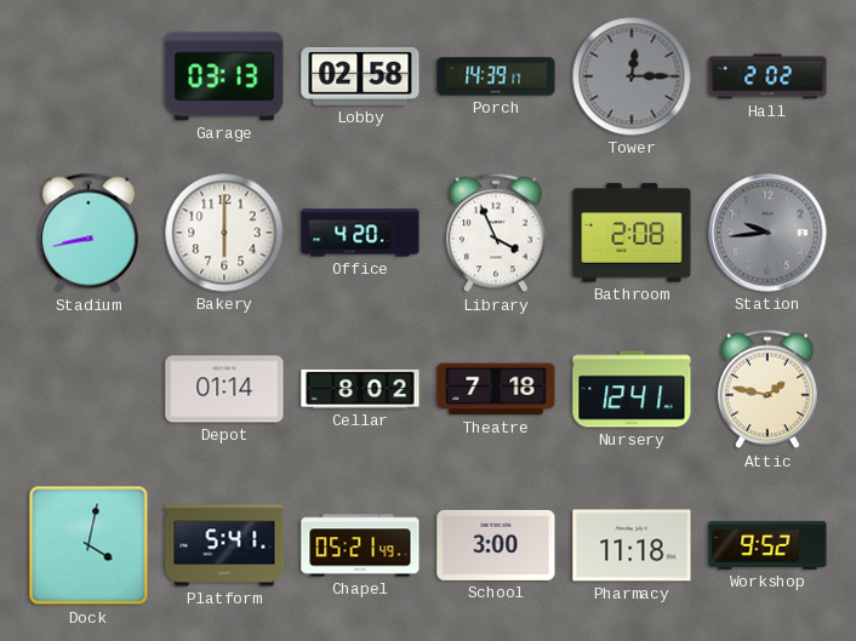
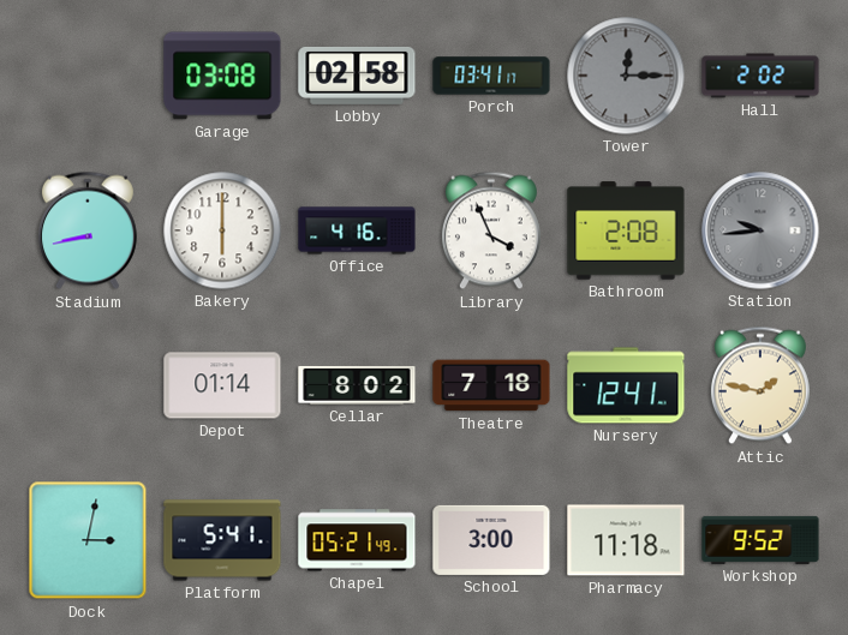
Garage: 03:13 -> 03:08 (222, 76)
Porch: 14:39 -> 03:41 (491, 76)
Office: 4:20 -> 4:16 (357, 230)
Dock: 4:02 -> 3:02 (88, 540)
